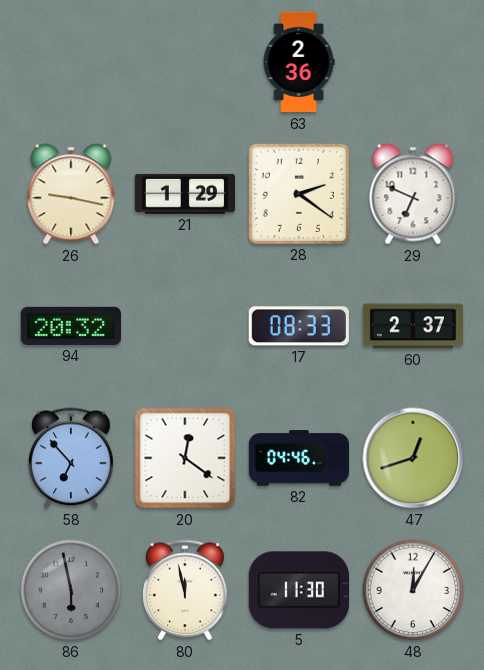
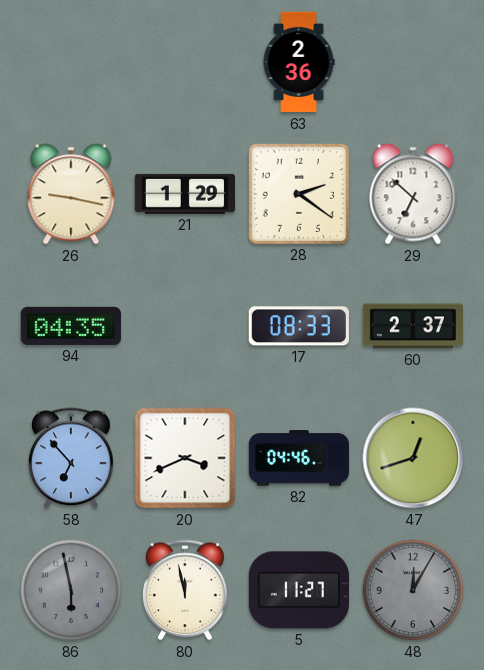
29: 6:49 -> 6:52 (413, 194)
94: 20:32 -> 04:35 (71, 326)
20: 12:21 -> 3:41 (185, 458)
5: 11:30 -> 11:27 (299, 590)
48 dial: white -> grey (413, 590)
